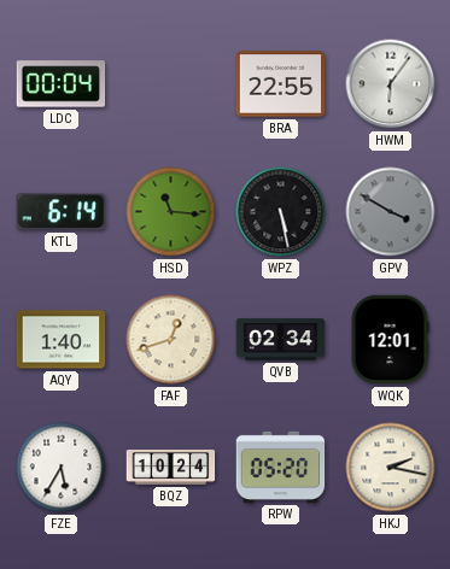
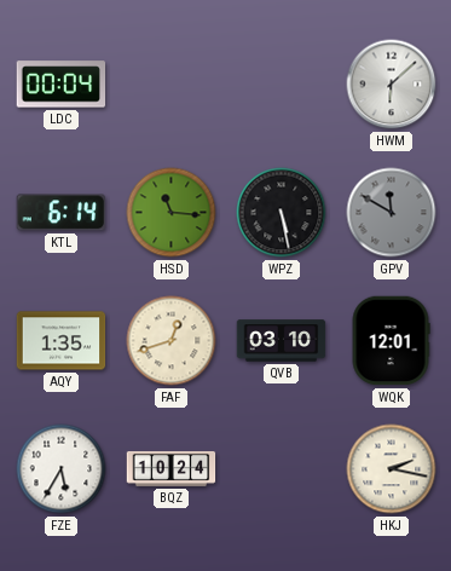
BRA: 22:55 -> none (281, 84)
HWM: 6:06 -> 6:08 (392, 85)
GPV: 3:50 -> 11:50 (392, 213)
AQY: 1:40 -> 1:35 (62, 341)
QVB: 02:34 -> 03:10 (282, 341)
RPW: 05:20 -> none (281, 467)
